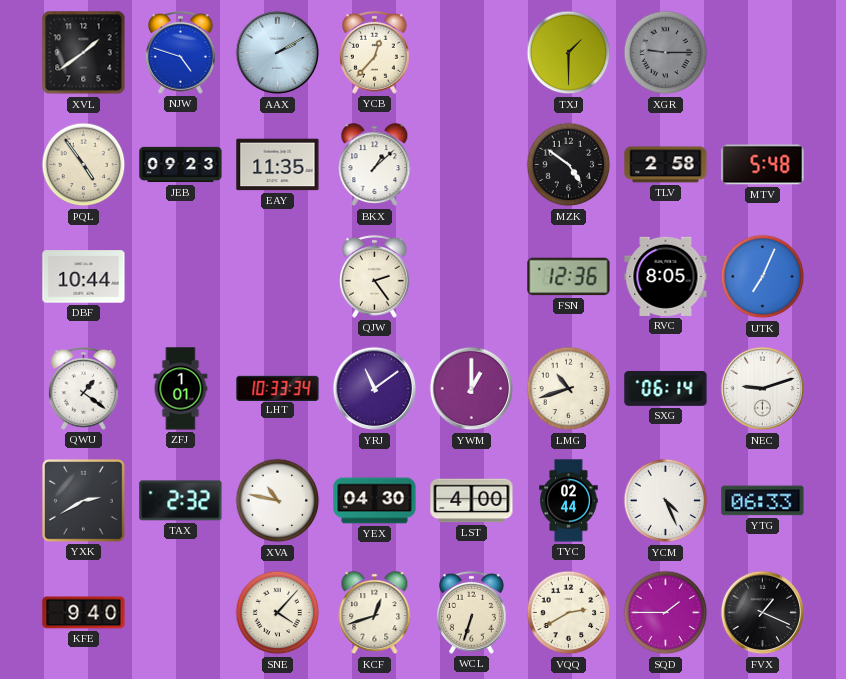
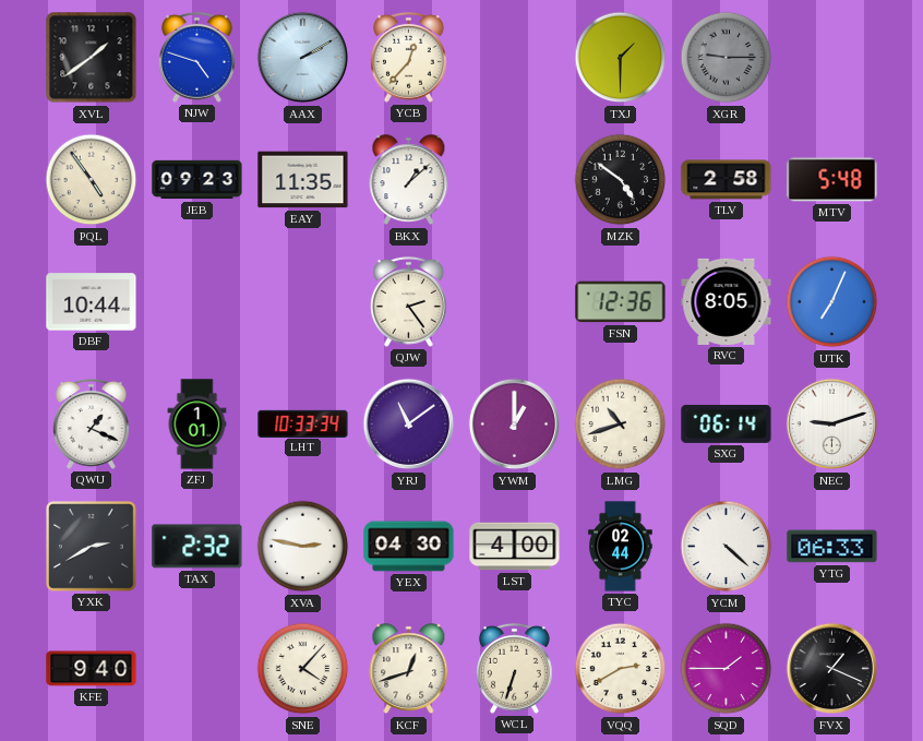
QWU: 1:21 -> 1:19 (91, 423)
XVA: 10:47 -> 2:47 (303, 547)
YCM: 4:26 -> 4:22 (727, 547)
